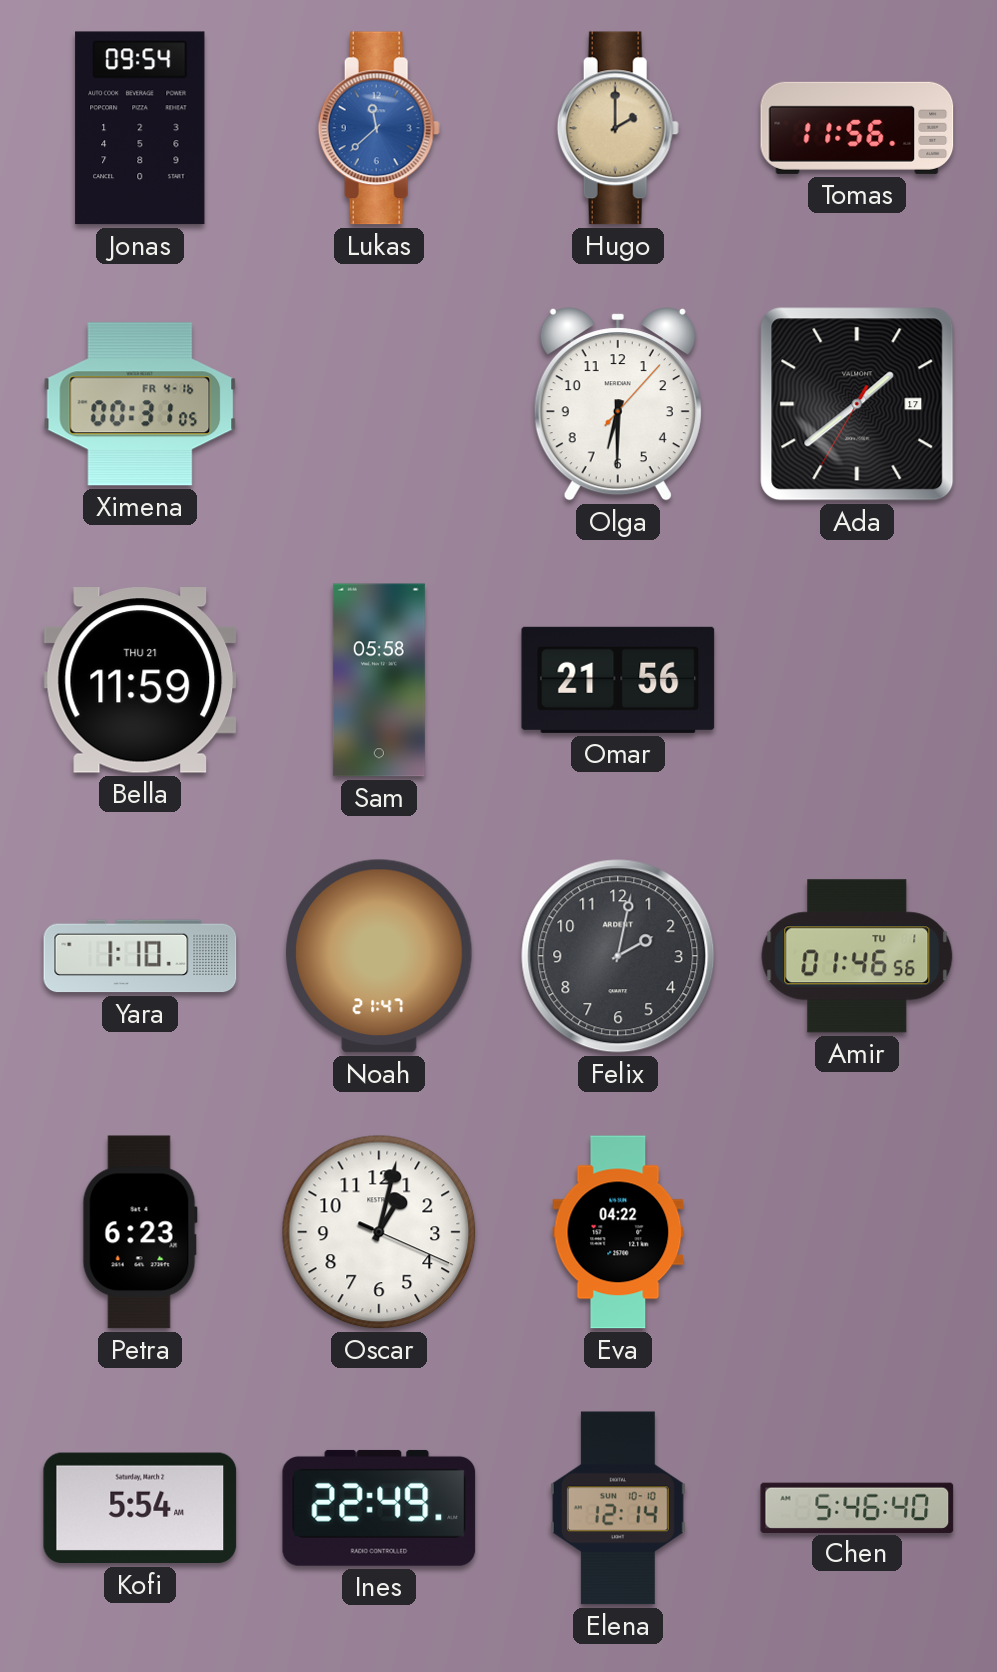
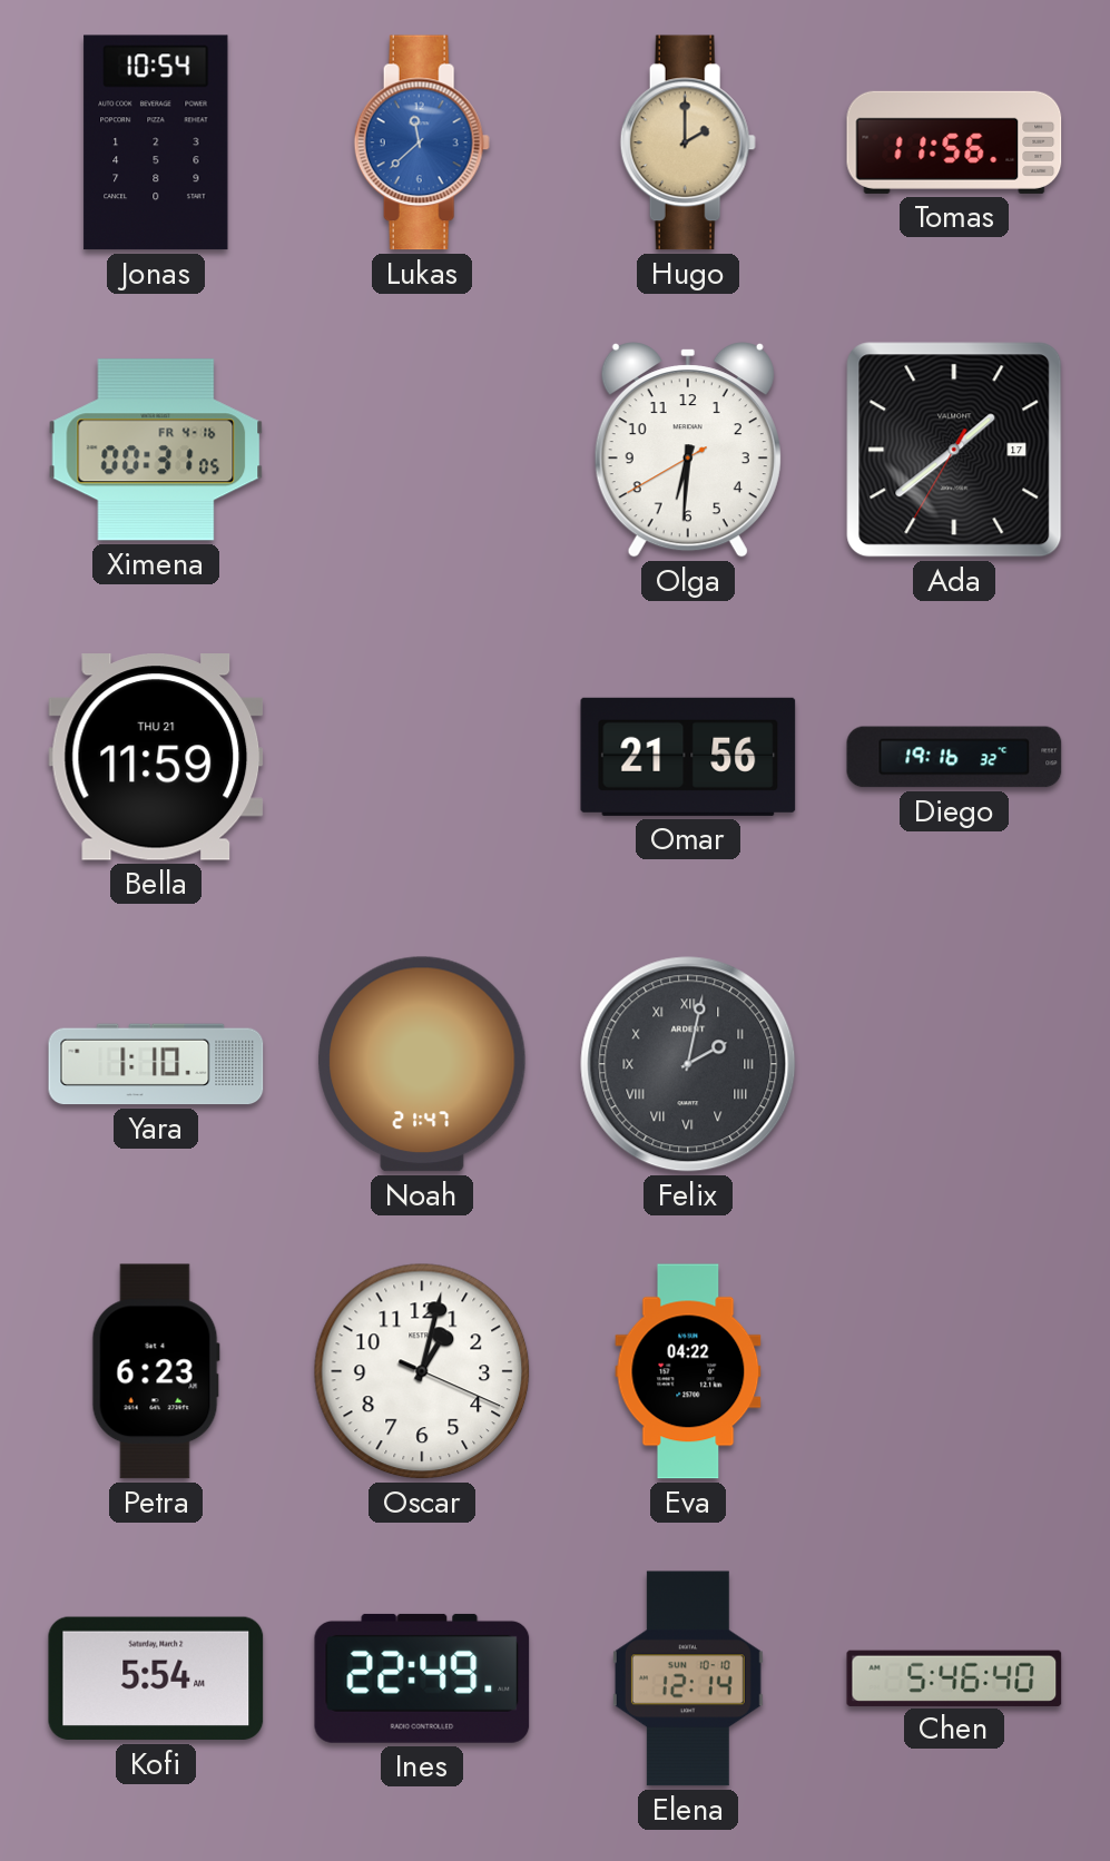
Jonas: 09:54 -> 10:54 (156, 142)
Olga: 6:30:07 -> 6:30:40 (688, 450)
Sam: 05:58 -> none (379, 680)
Diego: none -> 19:16 (954, 757)
Felix numerals: Arabic -> Roman (688, 1064)
Amir: 01:46 -> none (857, 956)
